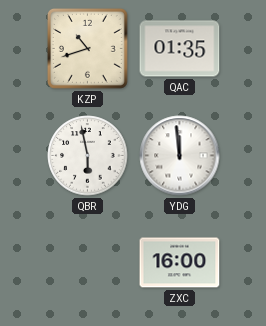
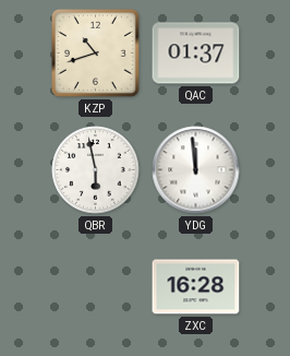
QAC: 01:35 -> 01:37 (196, 54)
ZXC: 16:00 -> 16:28 (196, 287)
